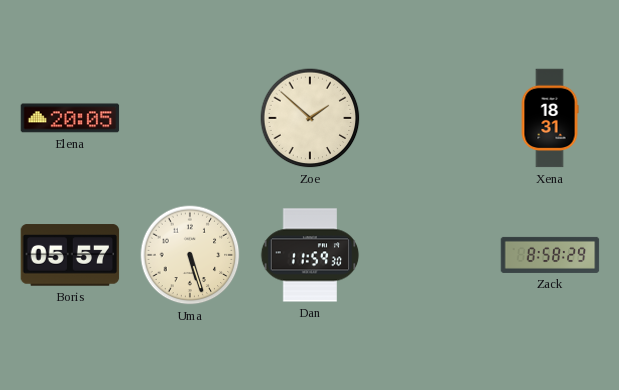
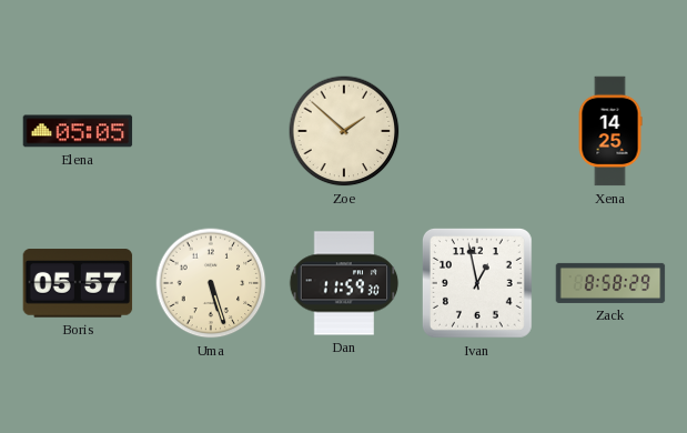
Elena: 20:05 -> 05:05 (78, 131)
Xena: 18:31 -> 14:25 (610, 131)
Ivan: none -> 12:58 (477, 283)
